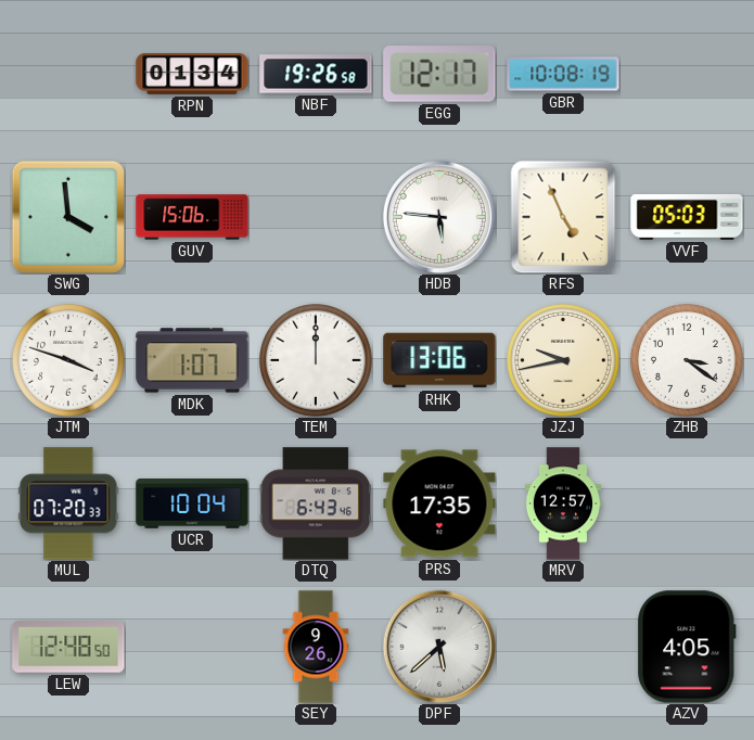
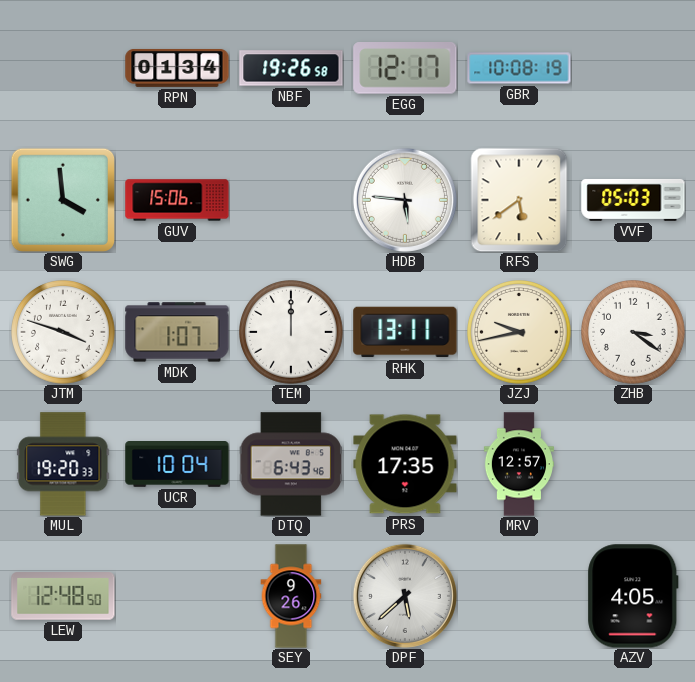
RFS: 4:56 -> 5:39 (519, 200)
RHK: 13:06 -> 13:11 (405, 332)
MUL: 07:20 -> 19:20 (63, 464)
